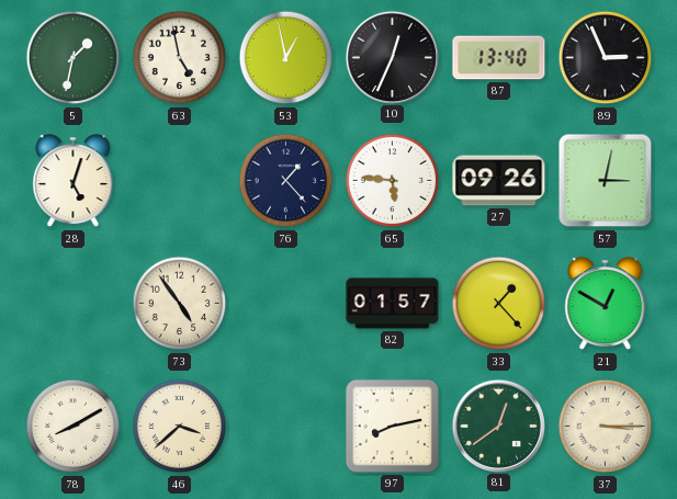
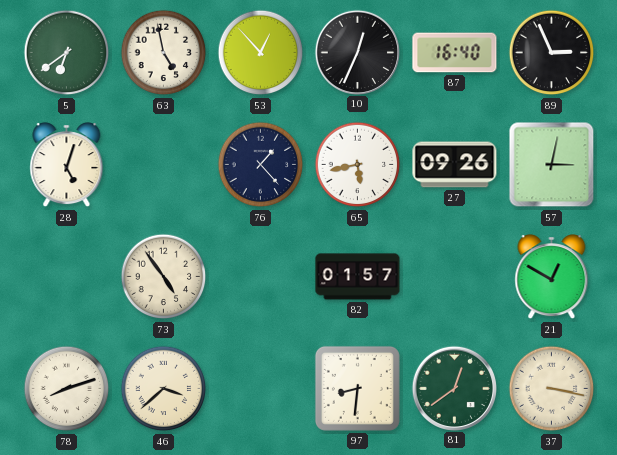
5: 1:32 -> 6:39 (67, 53)
53: 12:58 -> 12:53 (261, 53)
87: 13:40 -> 16:40 (455, 53)
65: 5:46 -> 5:43 (358, 165)
33: 1:23 -> none (499, 304)
78: 8:10 -> 8:12 (67, 389)
97: 8:13 -> 8:31 (357, 388)
37: 3:15 -> 3:17 (552, 389)
